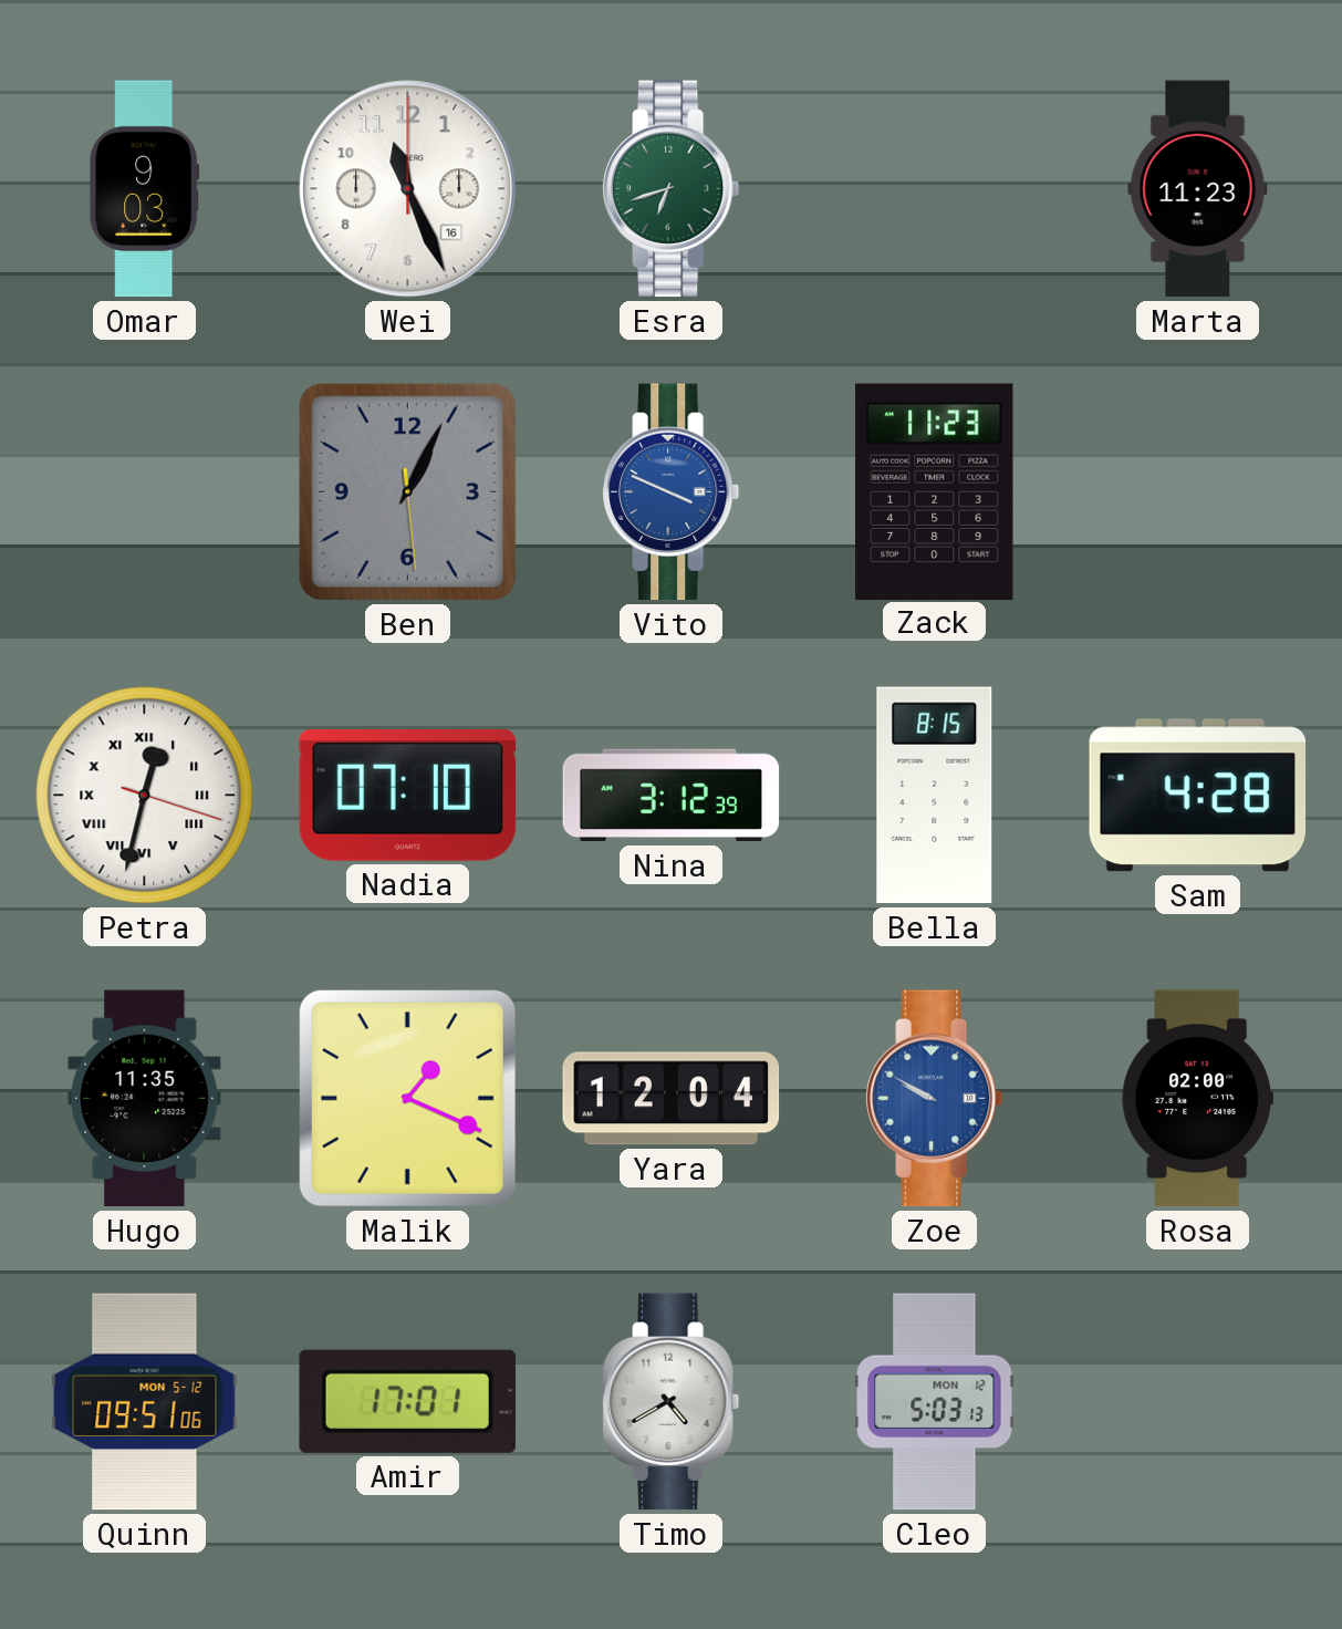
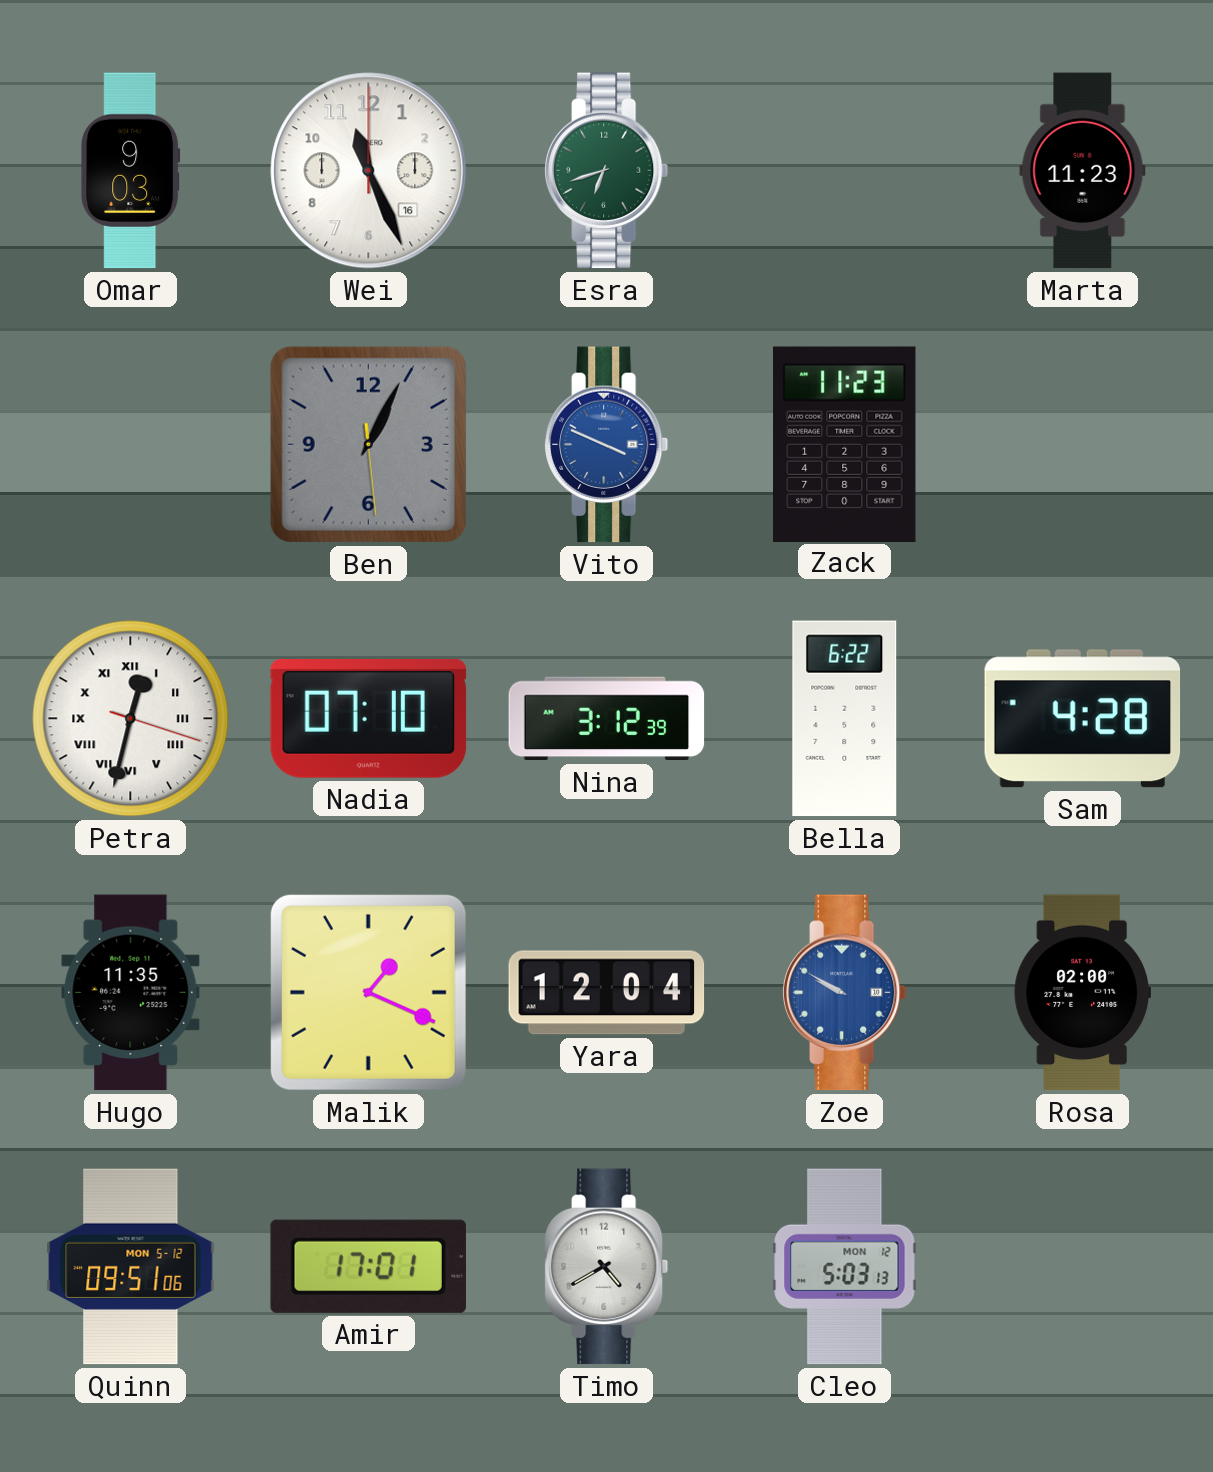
Bella: 8:15 -> 6:22 (845, 719)
